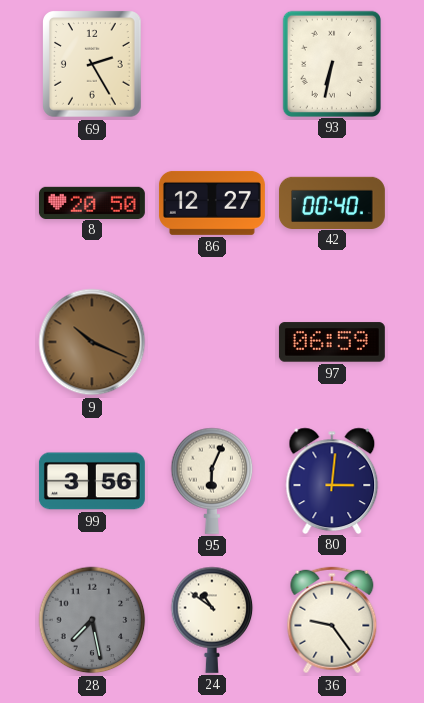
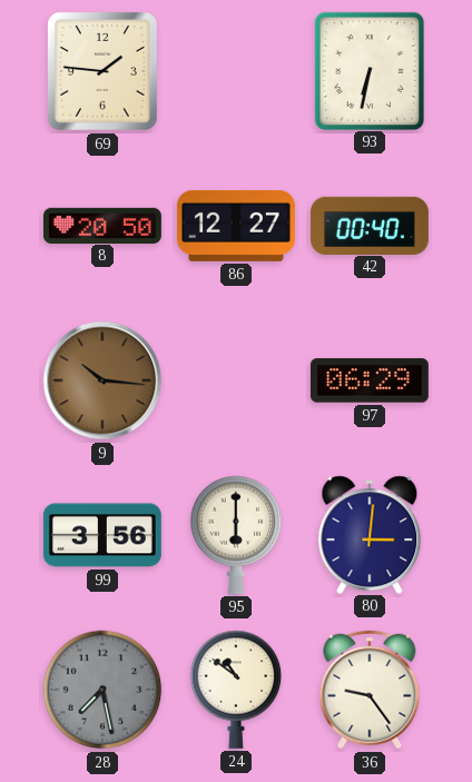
69: 2:25 -> 1:46 (104, 72)
9: 10:19 -> 10:16 (102, 380)
97: 06:59 -> 06:29 (370, 380)
95: 6:04 -> 6:00 (236, 535)
